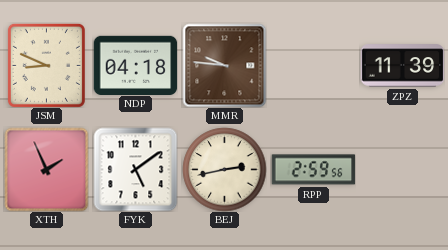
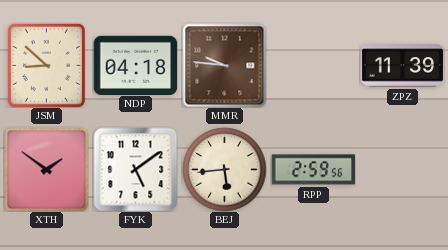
JSM: 8:49 -> 8:52 (46, 65)
XTH: 1:56 -> 1:51 (46, 169)
BEJ: 2:43 -> 5:44 (224, 169)
